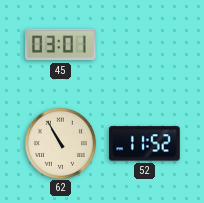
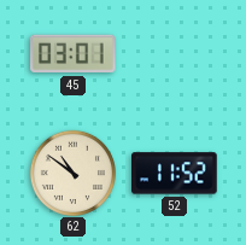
62: 10:55 -> 10:51 (72, 173)
